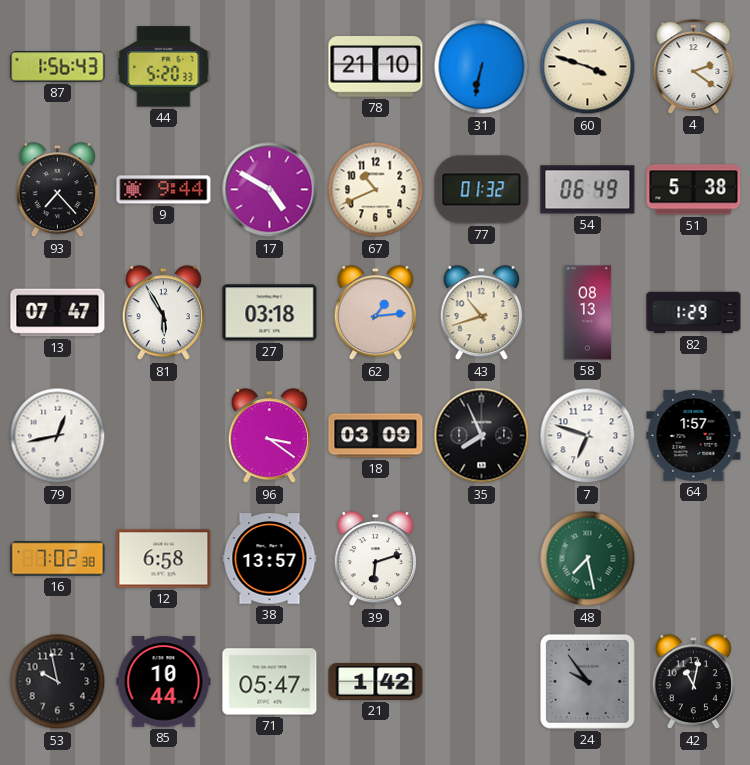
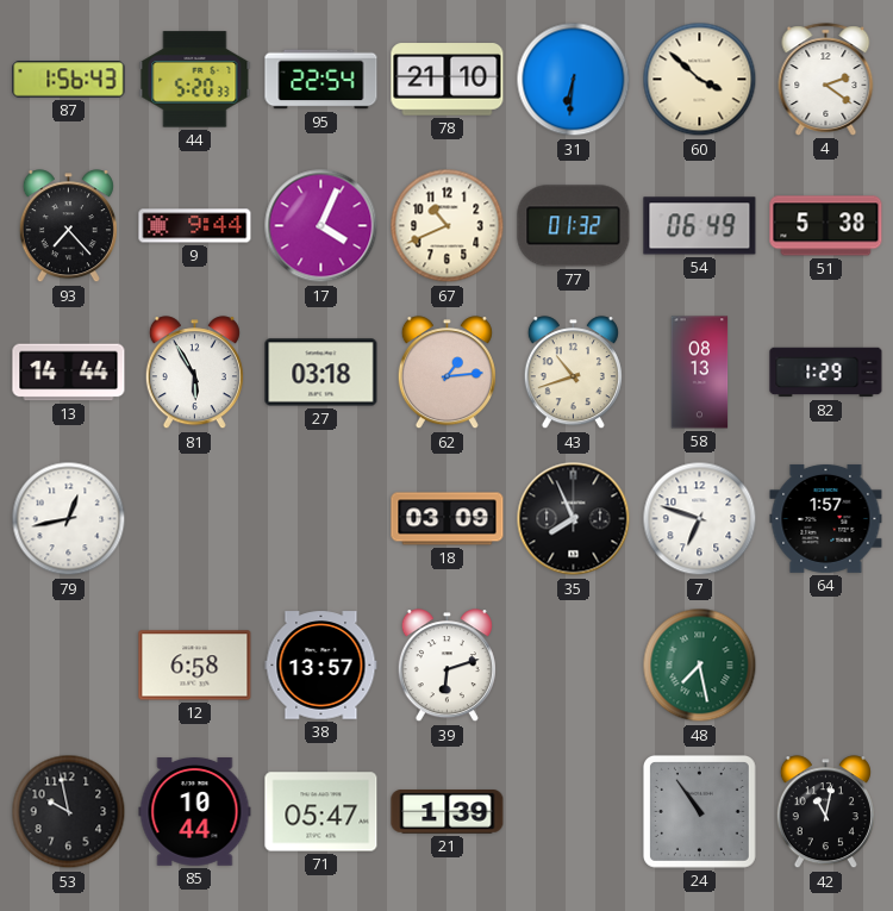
95: none -> 22:54 (321, 80)
31: 6:32 -> 6:31 (574, 80)
60: 3:48 -> 3:52 (700, 80)
17: 4:50 -> 4:04 (321, 226)
13: 07:47 -> 14:44 (69, 373)
96: 3:21 -> none (269, 436)
16: 7:02 -> none (58, 559)
21: 1:42 -> 1:39 (448, 812)
24: 9:54 -> 10:54 (699, 811)
